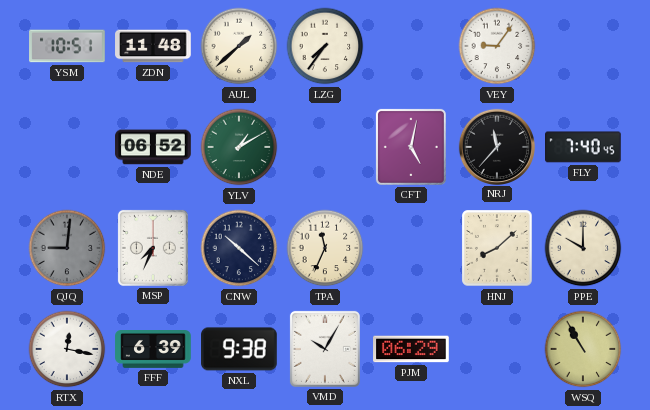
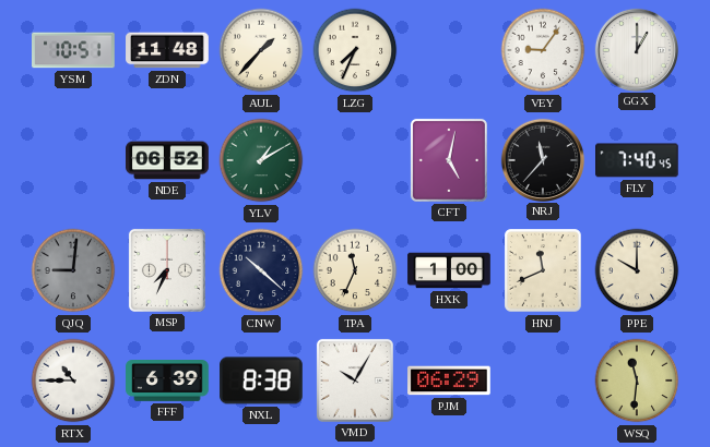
AUL: 1:38 -> 1:37 (261, 50)
LZG: 7:36 -> 7:34 (355, 50)
GGX: none -> 1:00 (636, 49)
HXK: none -> 1:00 (449, 270)
HNJ: 8:08 -> 11:41 (543, 270)
RTX: 12:17 -> 10:45 (73, 380)
NXL: 9:38 -> 8:38 (261, 380)
WSQ: 10:55 -> 11:31 (637, 380)
